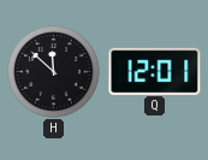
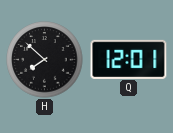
H: 11:52 -> 7:52 (45, 60)
